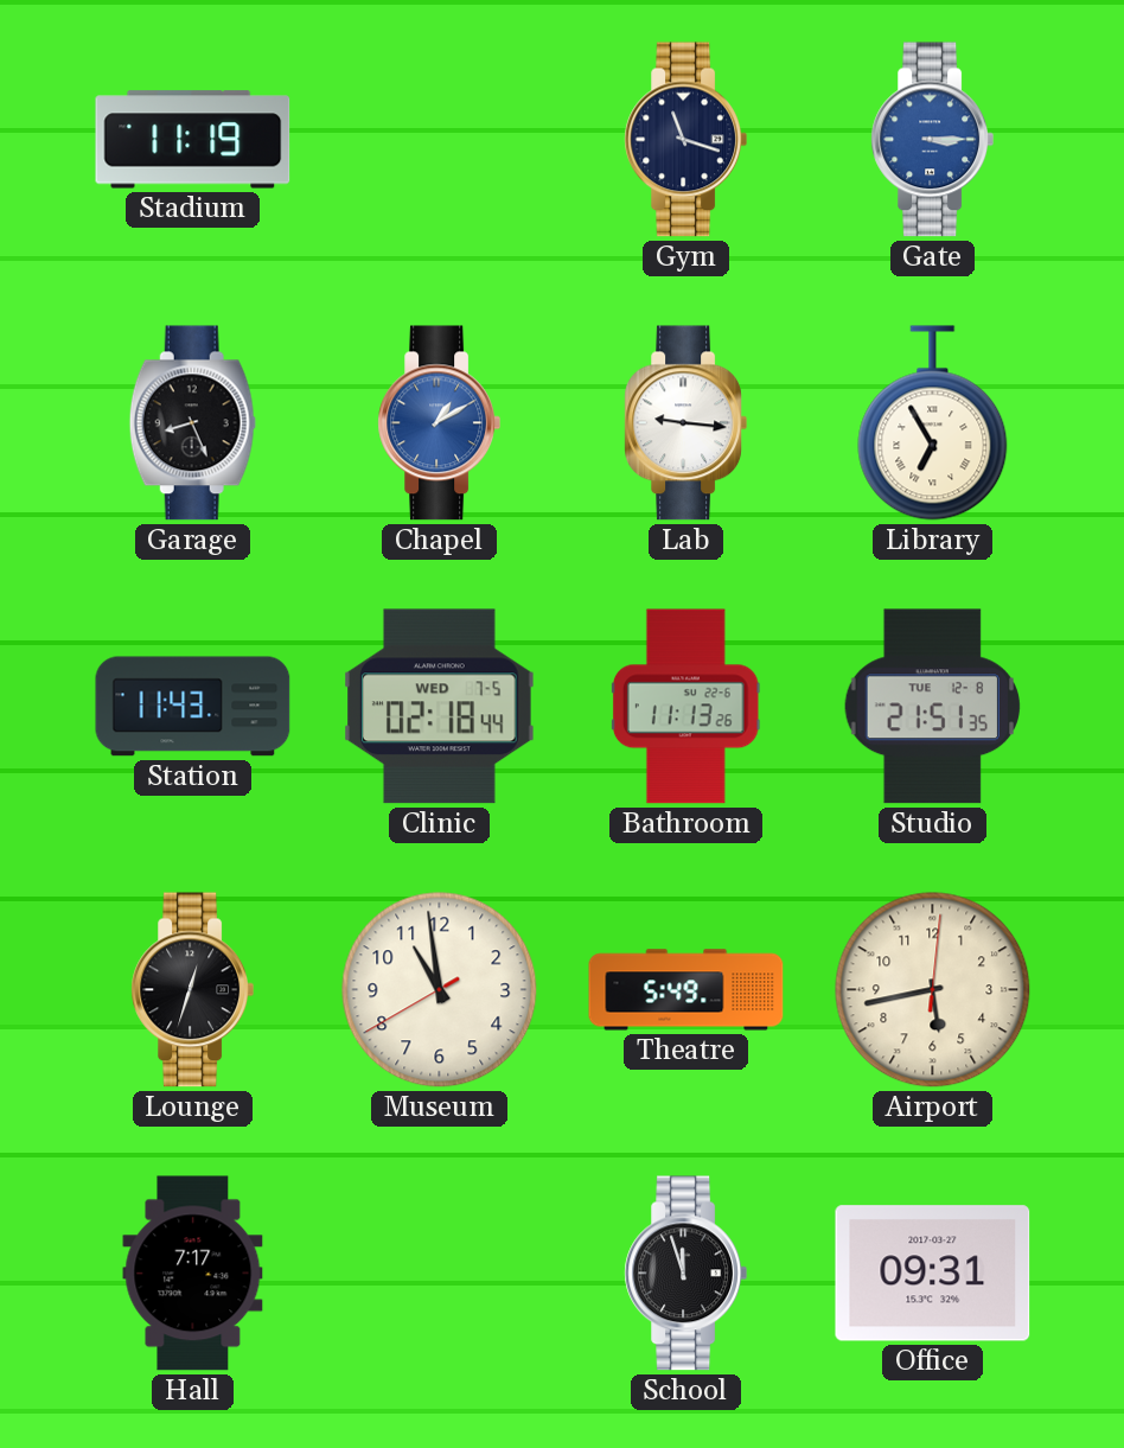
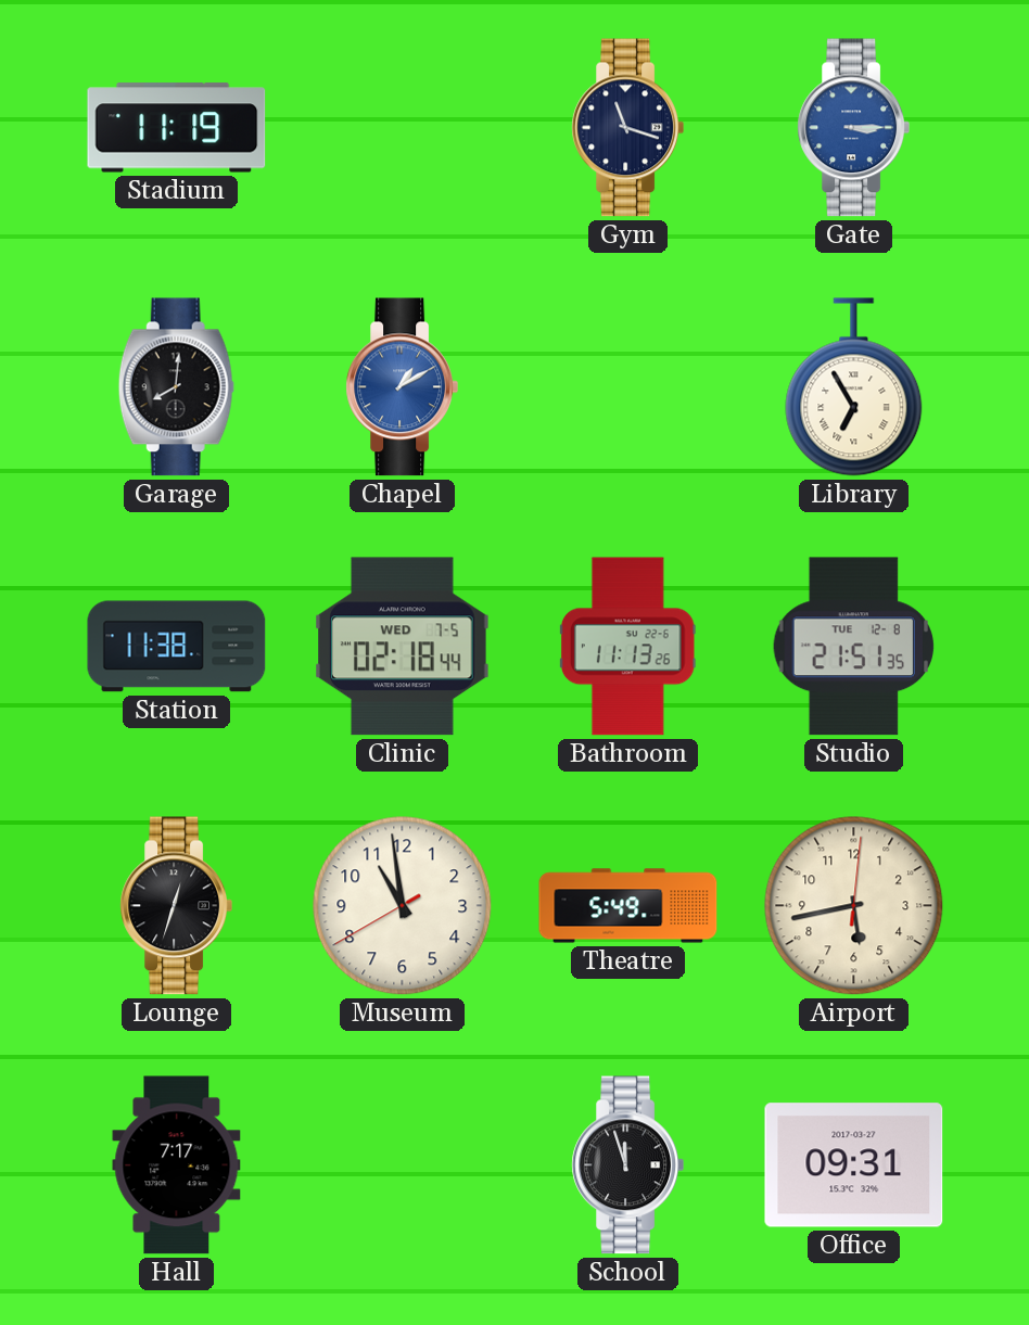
Garage: 8:26 -> 8:01 (176, 387)
Lab: 9:16 -> none (685, 423)
Station: 11:43 -> 11:38 (177, 647)
